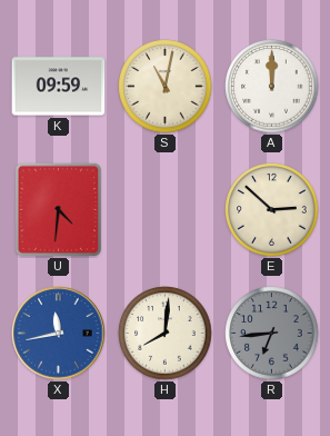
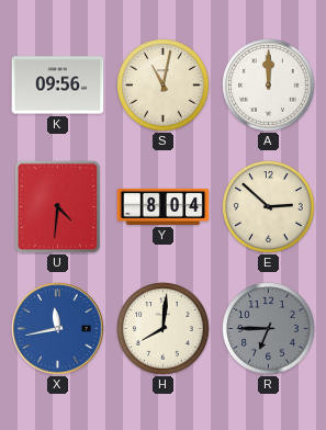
K: 09:59 -> 09:56 (58, 86)
Y: none -> 8:04 (164, 206)
R: 6:44 -> 6:45 (269, 329)
